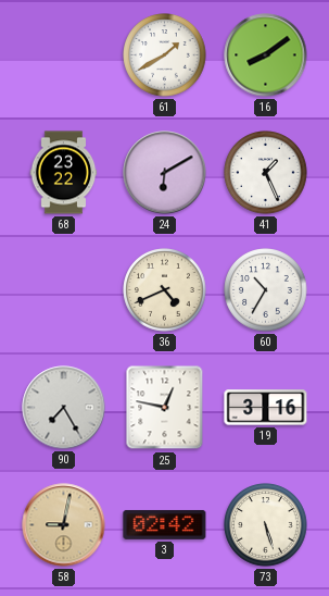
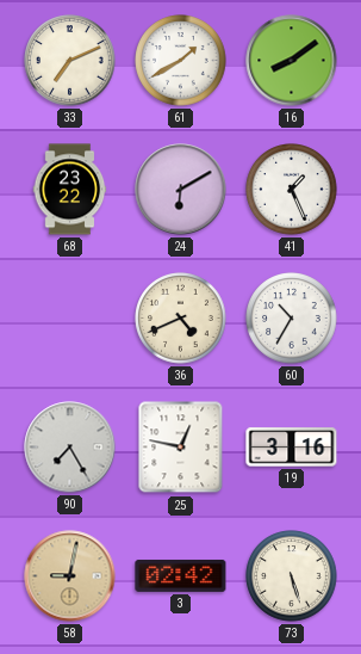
33: none -> 7:11 (70, 61)
